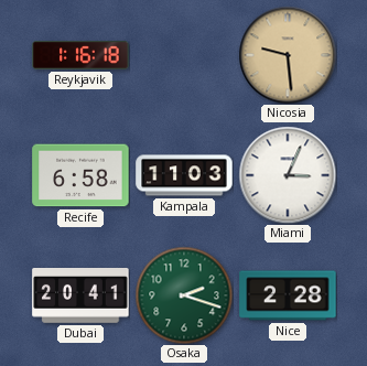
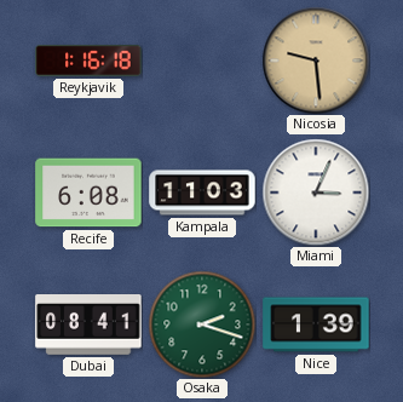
Recife: 6:58 -> 6:08 (88, 193)
Dubai: 20:41 -> 08:41 (88, 326)
Nice: 2:28 -> 1:39 (316, 325)
